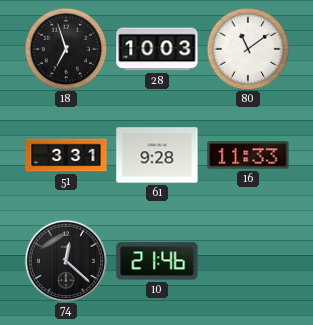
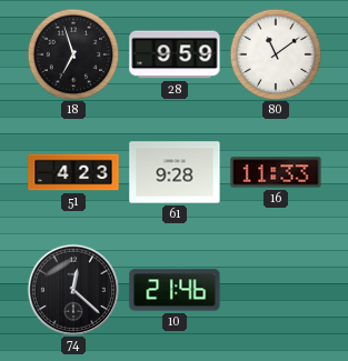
28: 10:03 -> 9:59 (175, 54)
51: 3:31 -> 4:23 (73, 172)
